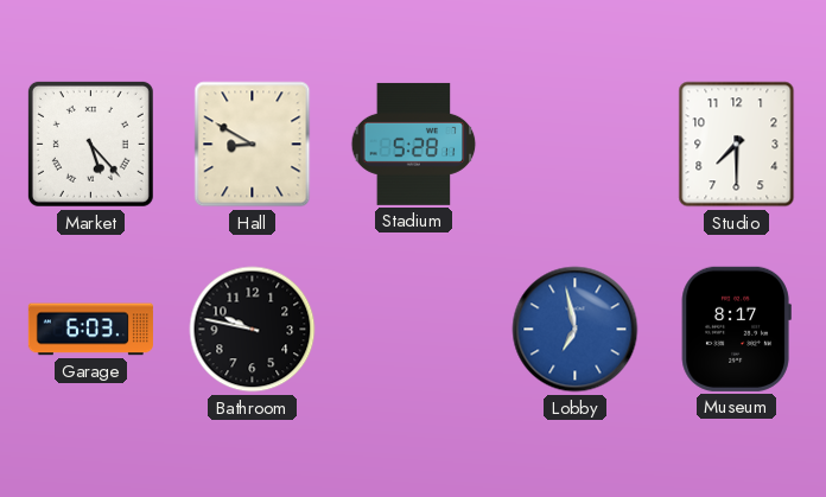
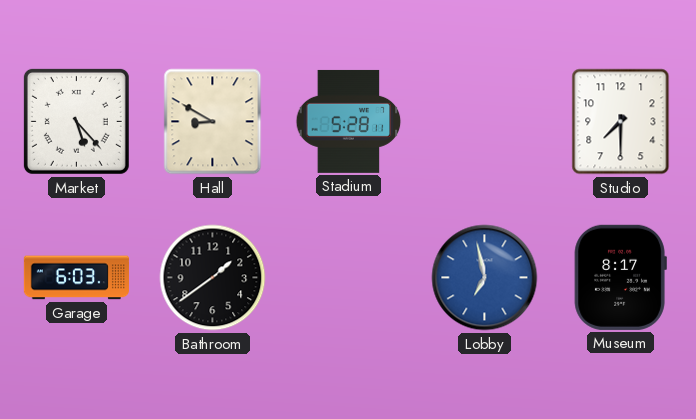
Bathroom: 9:47 -> 1:39 (213, 278)
